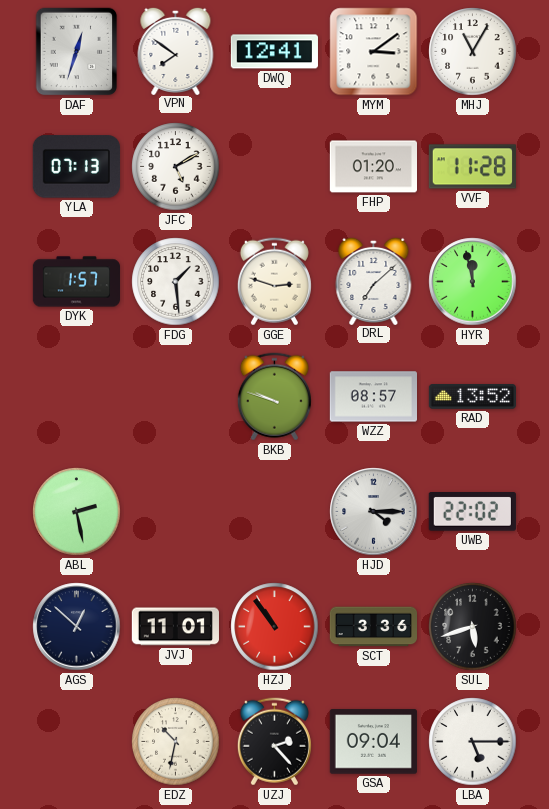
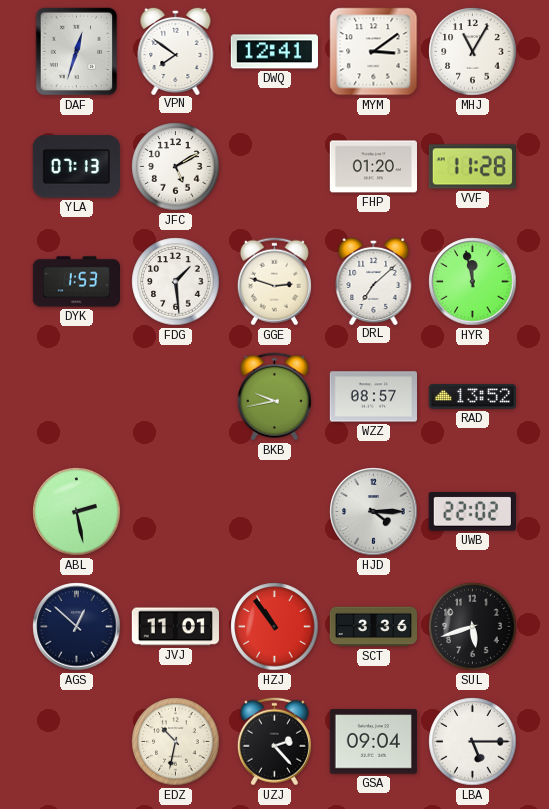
DYK: 1:57 -> 1:53 (76, 282)
BKB: 9:48 -> 9:43 (274, 397)
